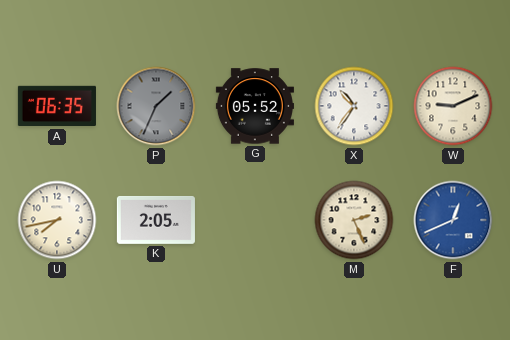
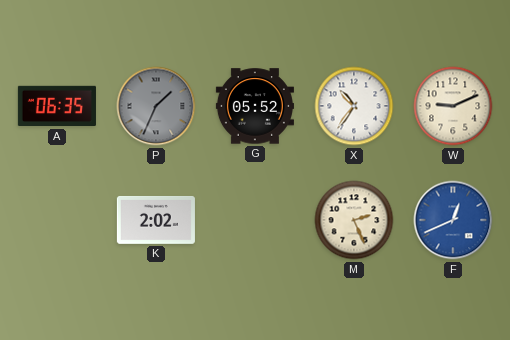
U: 7:43 -> none (57, 220)
K: 2:05 -> 2:02 (156, 220)
